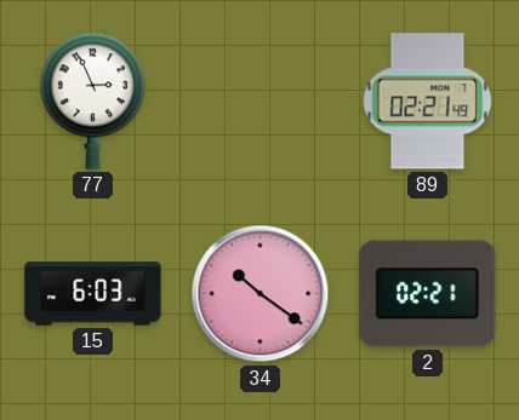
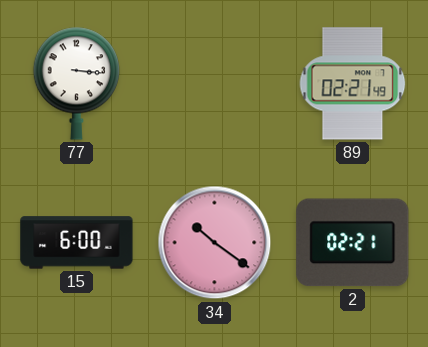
77: 2:56 -> 3:16 (76, 83)
15: 6:03 -> 6:00 (77, 243)
